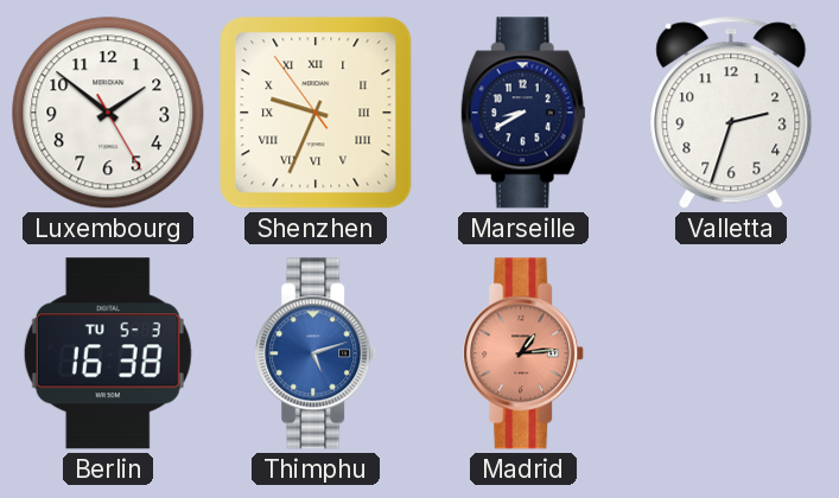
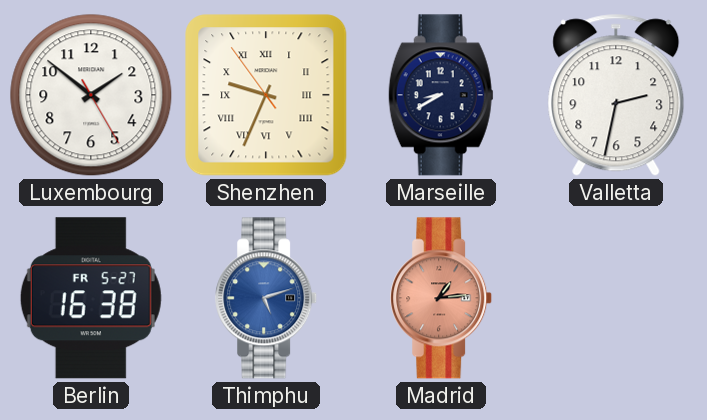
Valletta: 2:33 -> 2:32 (616, 95)
Berlin date: TU 5-3 -> FR 5-27 (91, 298)
